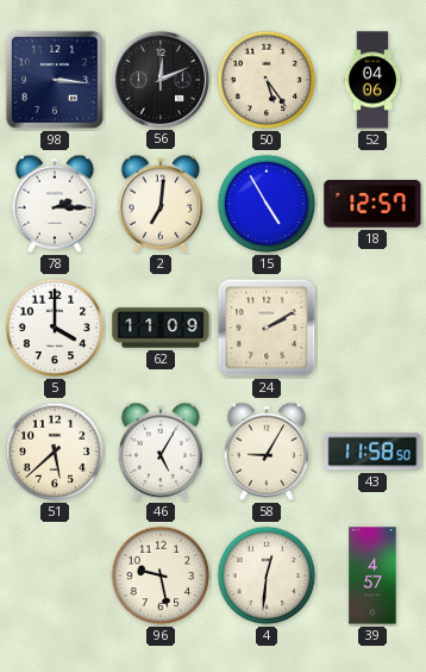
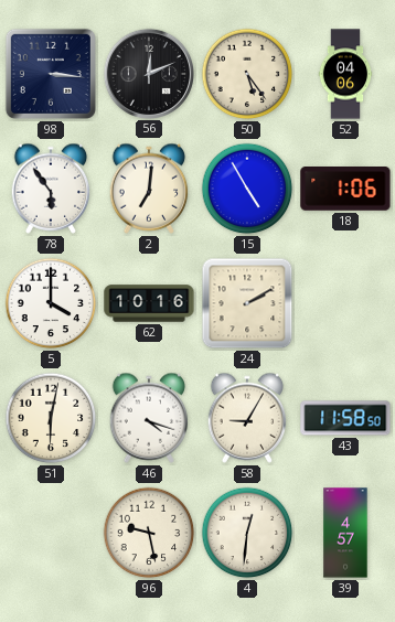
78: 2:15 -> 5:54 (51, 189)
18: 12:57 -> 1:06 (345, 189)
62: 11:09 -> 10:16 (149, 303)
51: 5:38 -> 6:02 (51, 418)
46: 5:05 -> 4:18 (149, 418)
